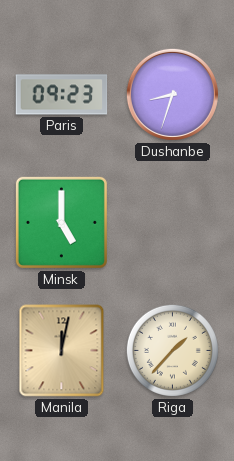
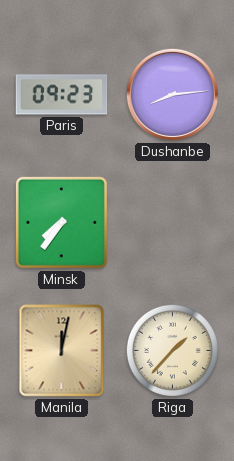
Dushanbe: 8:33 -> 8:14 (172, 94)
Minsk: 5:00 -> 7:36 (61, 222)
